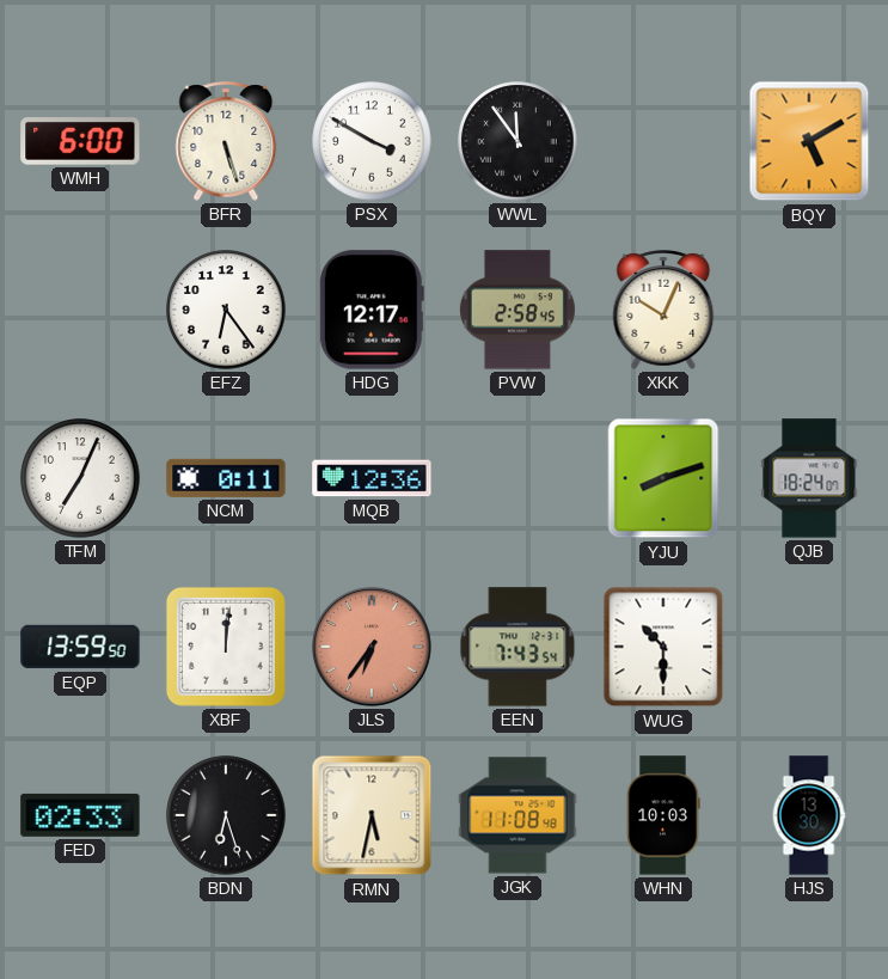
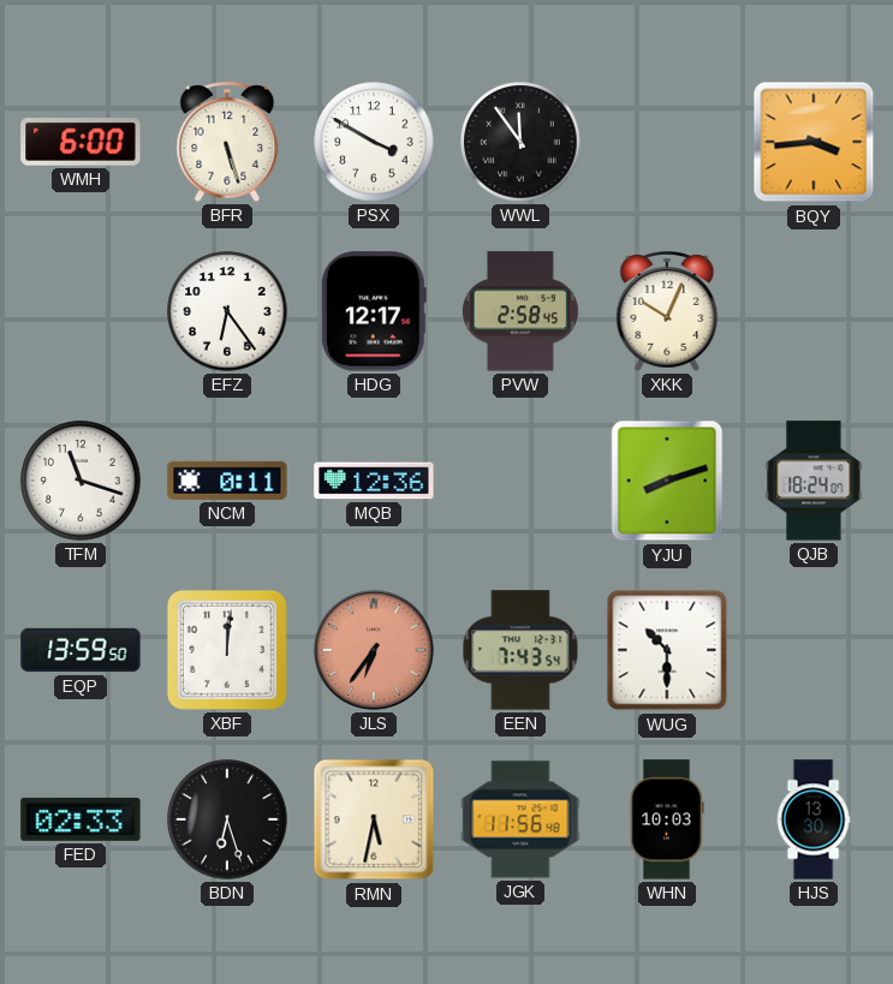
BQY: 5:10 -> 3:44 (814, 142)
TFM: 7:04 -> 11:18 (81, 481)
JGK: 11:08 -> 11:56 (520, 819)
